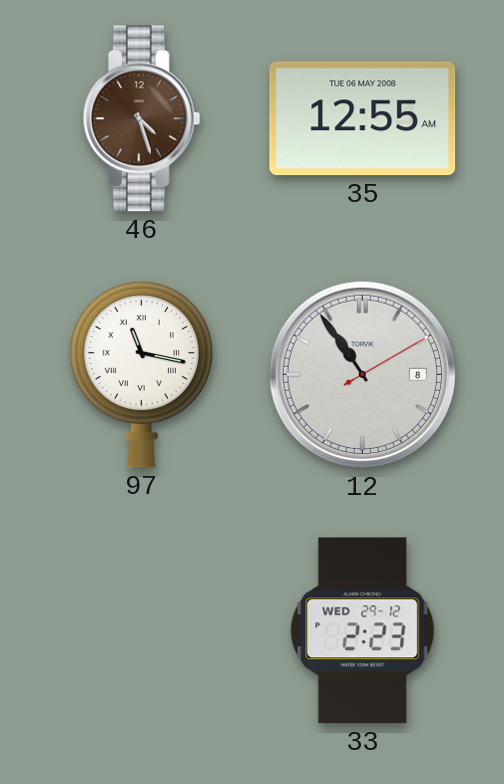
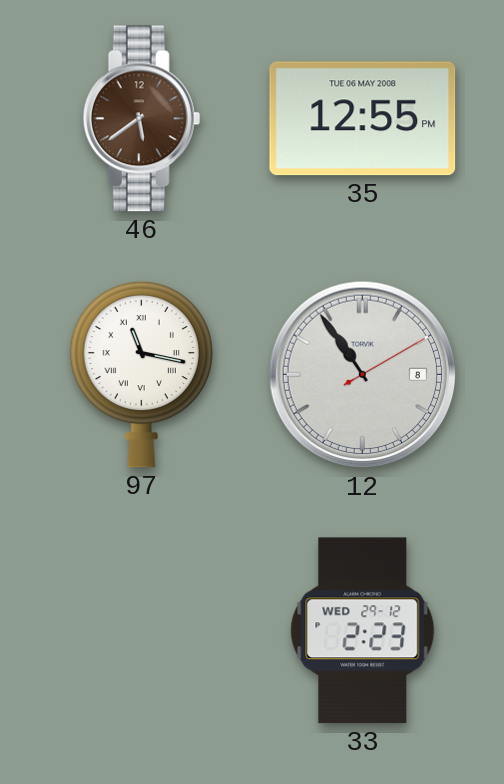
46: 4:27 -> 5:39 (142, 119)
35: 12:55 AM -> 12:55 PM (363, 119)
